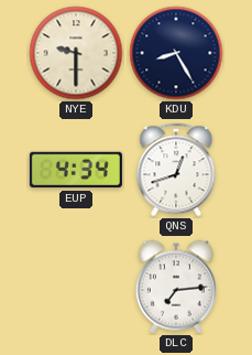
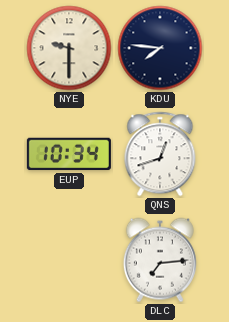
KDU: 8:25 -> 7:46 (160, 48)
EUP: 4:34 -> 10:34 (69, 154)
